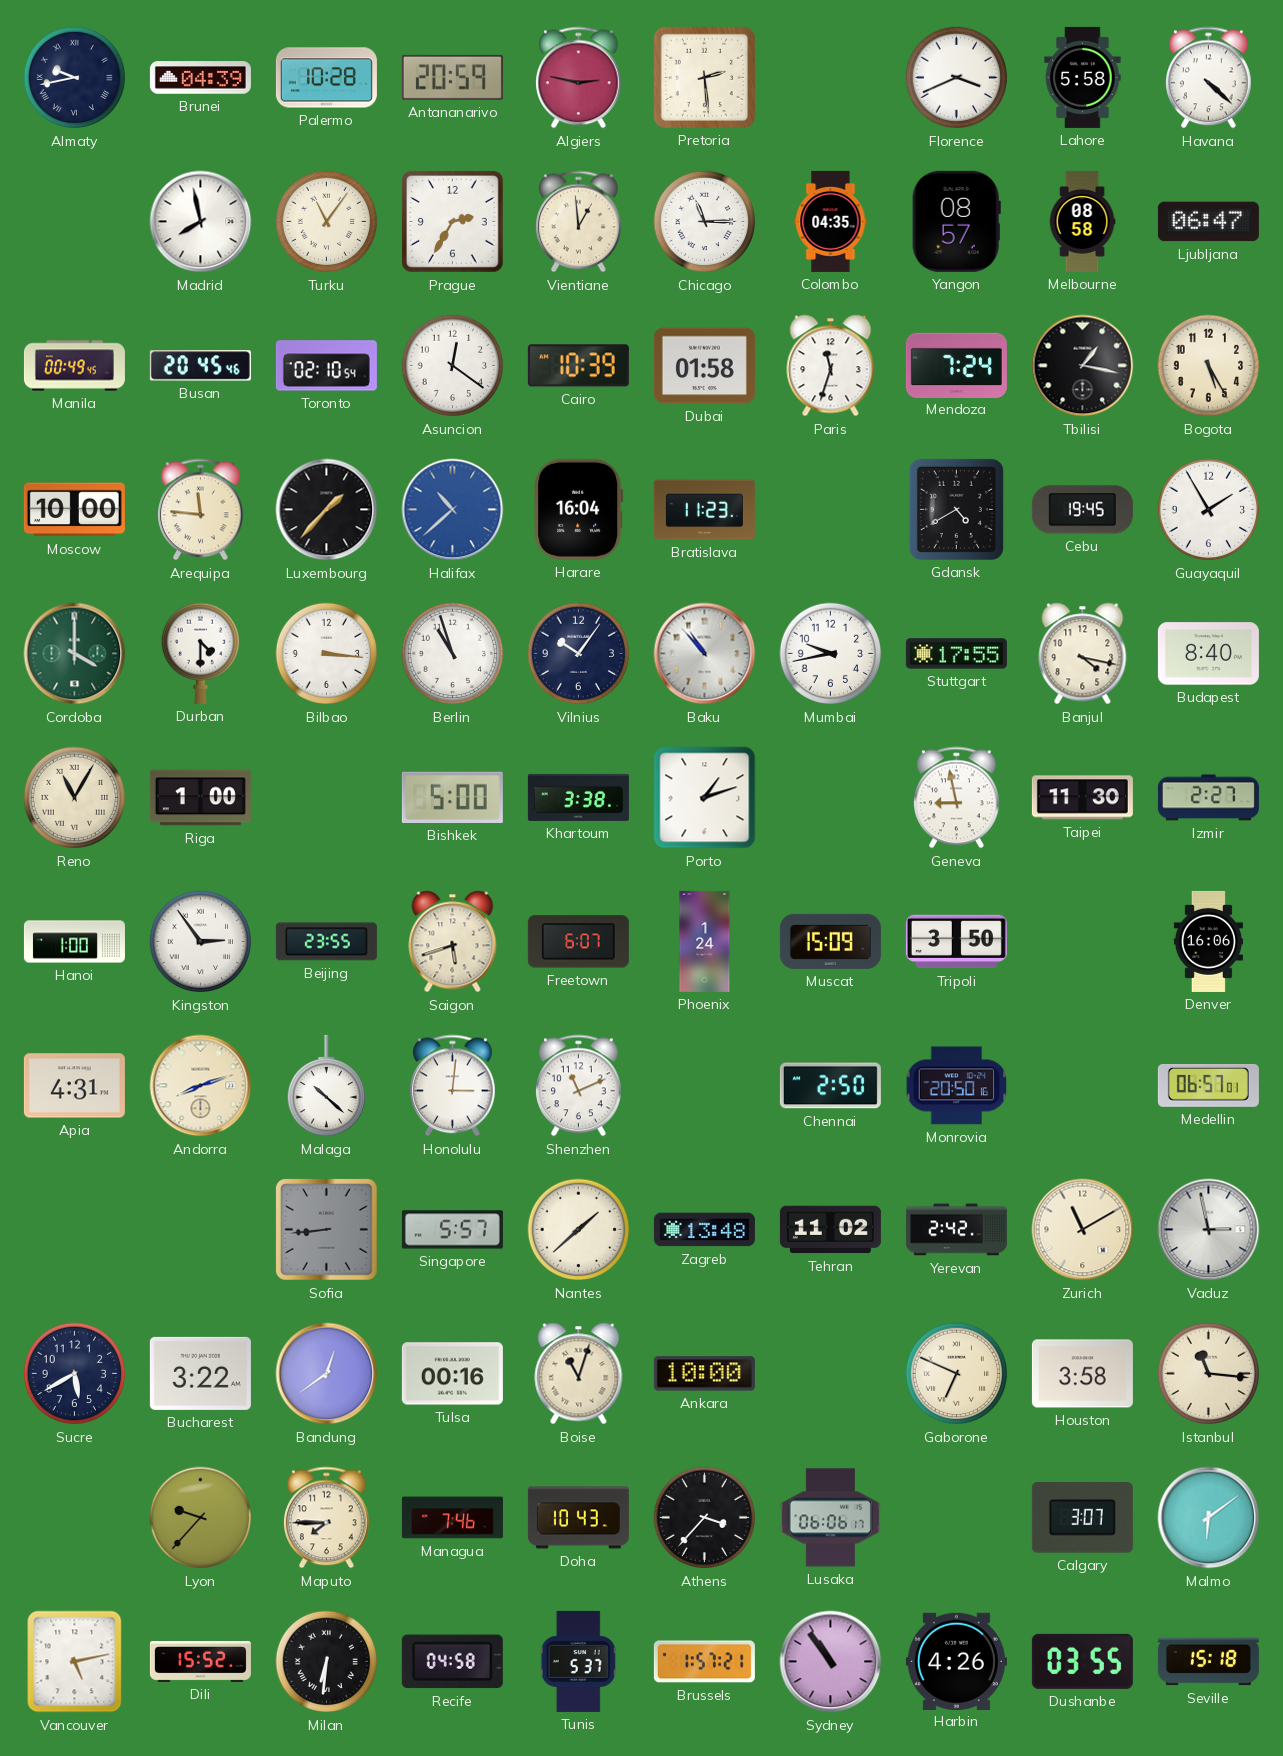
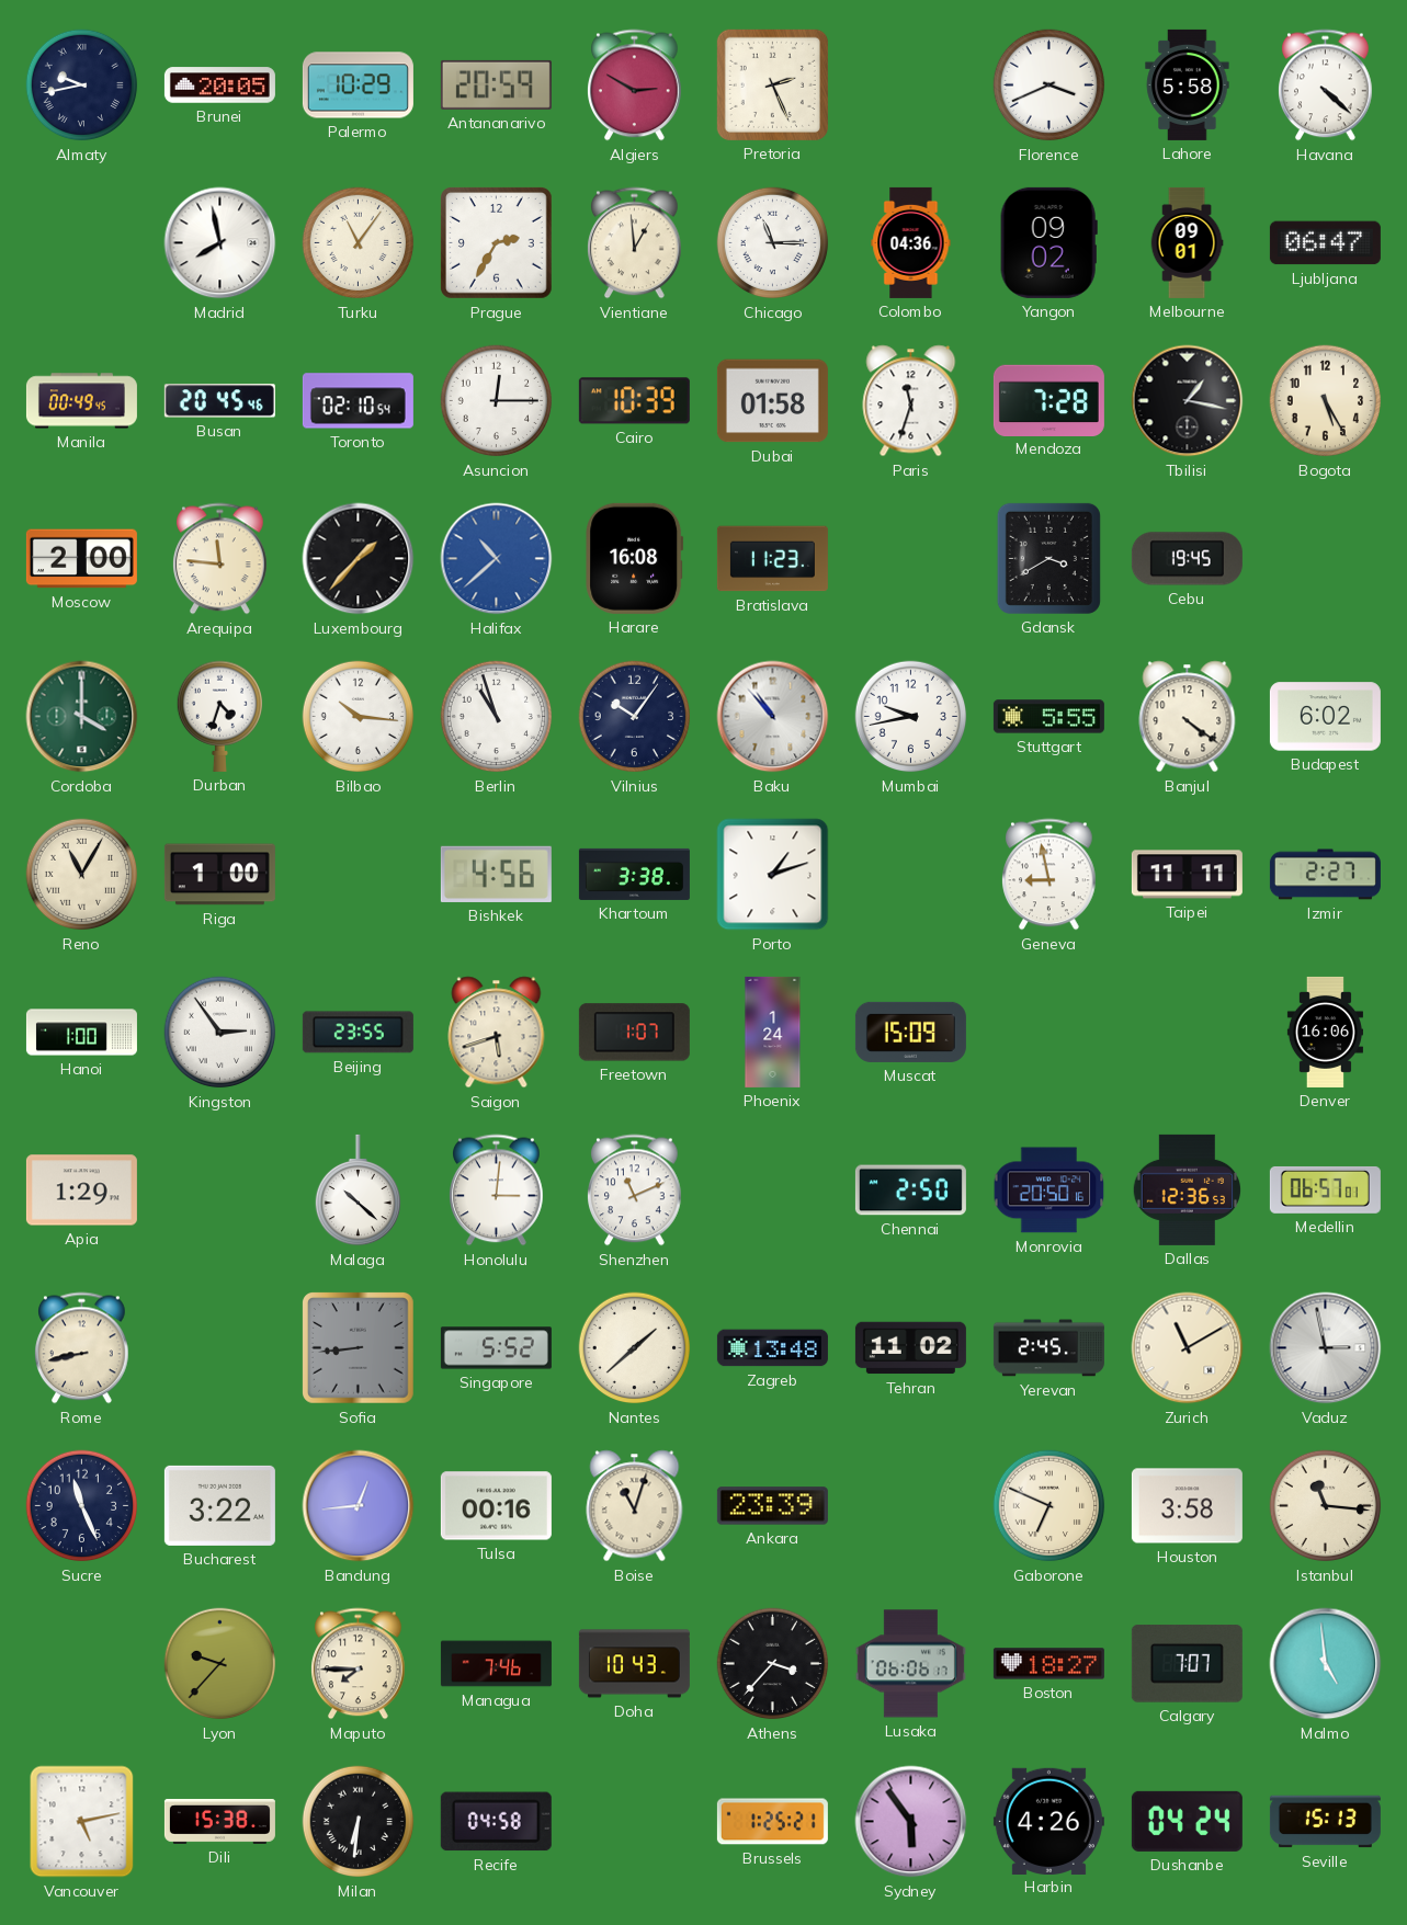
Brunei: 04:39 -> 20:05 (219, 86)
Palermo: 10:28 -> 10:29 (358, 86)
Algiers: 2:47 -> 2:50 (635, 86)
Pretoria: 2:29 -> 2:26 (772, 84)
Colombo: 04:35 -> 04:36 (911, 242)
Yangon: 08:57 -> 09:02 (1048, 242)
Melbourne: 08:58 -> 09:01 (1187, 242)
Asuncion: 12:21 -> 12:15 (497, 401)
Mendoza: 7:24 -> 7:28 (1048, 400)
Moscow: 10:00 -> 2:00 (81, 559)
Harare: 16:04 -> 16:08 (635, 558)
Gdansk: 4:40 -> 3:40 (1048, 558)
Guayaquil: 1:55 -> none (1209, 510)
Durban: 4:30 -> 4:33 (219, 716)
Bilbao: 3:16 -> 10:16 (359, 717)
Stuttgart: 17:55 -> 5:55 (1048, 717)
Banjul: 4:17 -> 4:21 (1188, 717)
Budapest: 8:40 -> 6:02 (1325, 717)
Bishkek: 5:00 -> 4:56 (496, 874)
Taipei: 11:30 -> 11:11 (1187, 875)
Freetown: 6:07 -> 1:07 (634, 1033)
Tripoli: 3:50 -> none (956, 942)
Apia: 4:31 -> 1:29 (81, 1191)
Andorra: 8:12 -> none (201, 1086)
Dallas: none -> 12:36 (1187, 1189)
Rome: none -> 8:43 (82, 1348)
Singapore: 5:57 -> 5:52 (496, 1348)
Yerevan: 2:42 -> 2:45 (1048, 1348)
Sucre: 5:40 -> 11:26 (82, 1506)
Bandung: 12:39 -> 12:44 (359, 1506)
Ankara: 10:00 -> 23:39 (772, 1506)
Boston: none -> 18:27 (1048, 1664)
Calgary: 3:07 -> 7:07 (1187, 1664)
Malmo: 6:09 -> 4:59 (1326, 1664)
Dili: 15:52 -> 15:38 (219, 1821)
Tunis: 5:37 -> none (578, 1661)
Brussels: 1:57 -> 1:25 (772, 1822)
Sydney: 10:54 -> 5:54 (911, 1822)
Dushanbe: 03:55 -> 04:24 (1187, 1821)
Seville: 15:18 -> 15:13 (1325, 1822)
